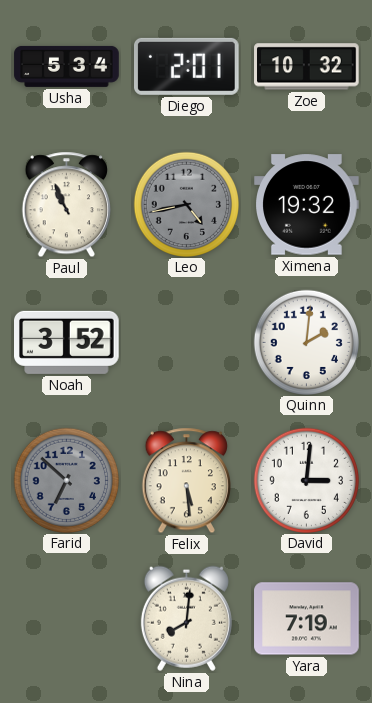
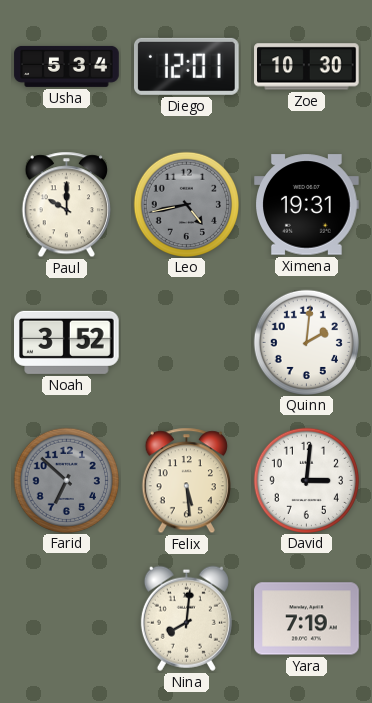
Diego: 2:01 -> 12:01 (187, 66)
Zoe: 10:32 -> 10:30 (307, 67)
Paul: 10:56 -> 10:00 (66, 205)
Ximena: 19:32 -> 19:31 (307, 205)
